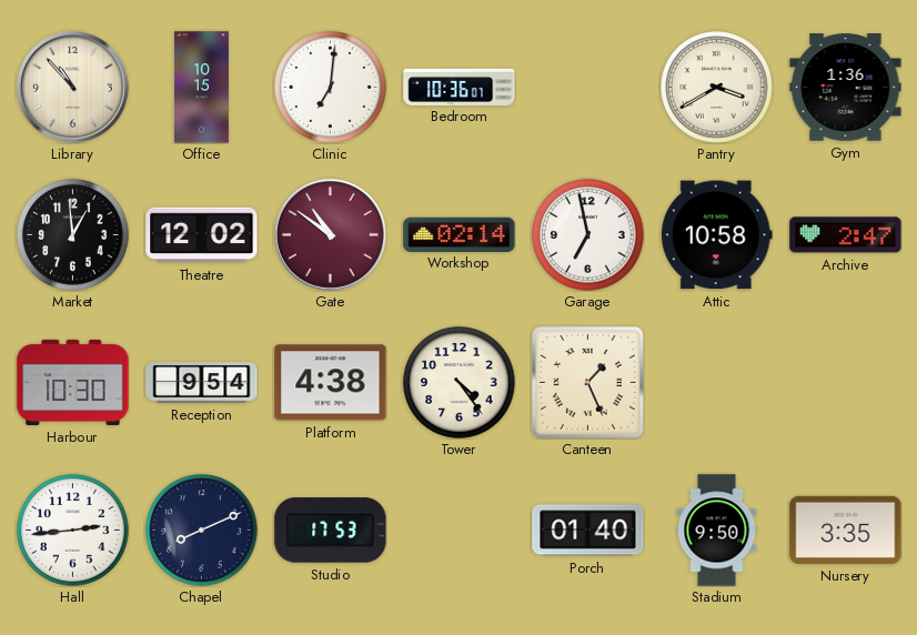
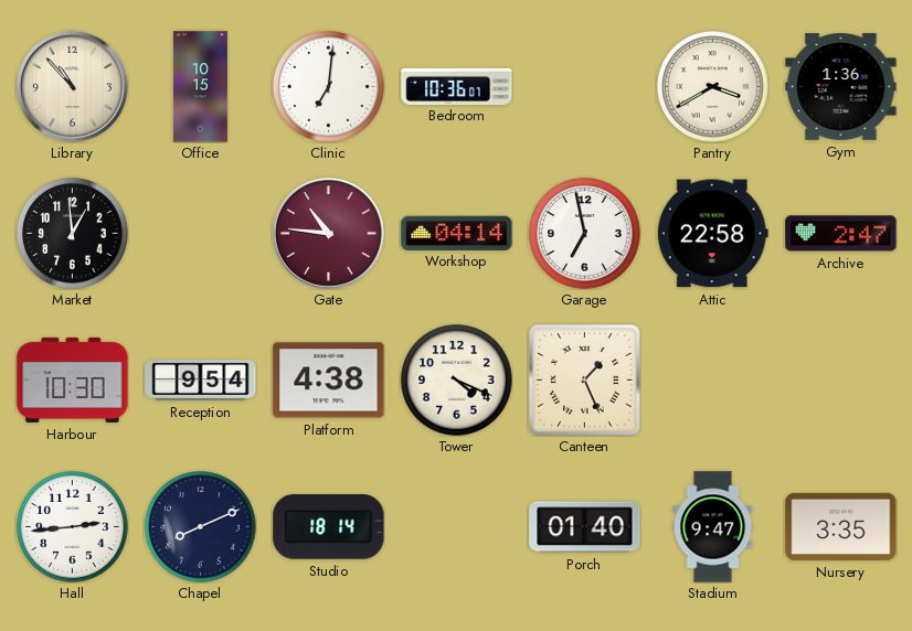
Theatre: 12:02 -> none (202, 235)
Gate: 10:51 -> 10:46 (328, 233)
Workshop: 02:14 -> 04:14 (457, 233)
Attic: 10:58 -> 22:58 (712, 234)
Tower: 4:24 -> 4:19 (457, 381)
Studio: 17:53 -> 18:14 (329, 527)
Stadium: 9:50 -> 9:47 (713, 527)
